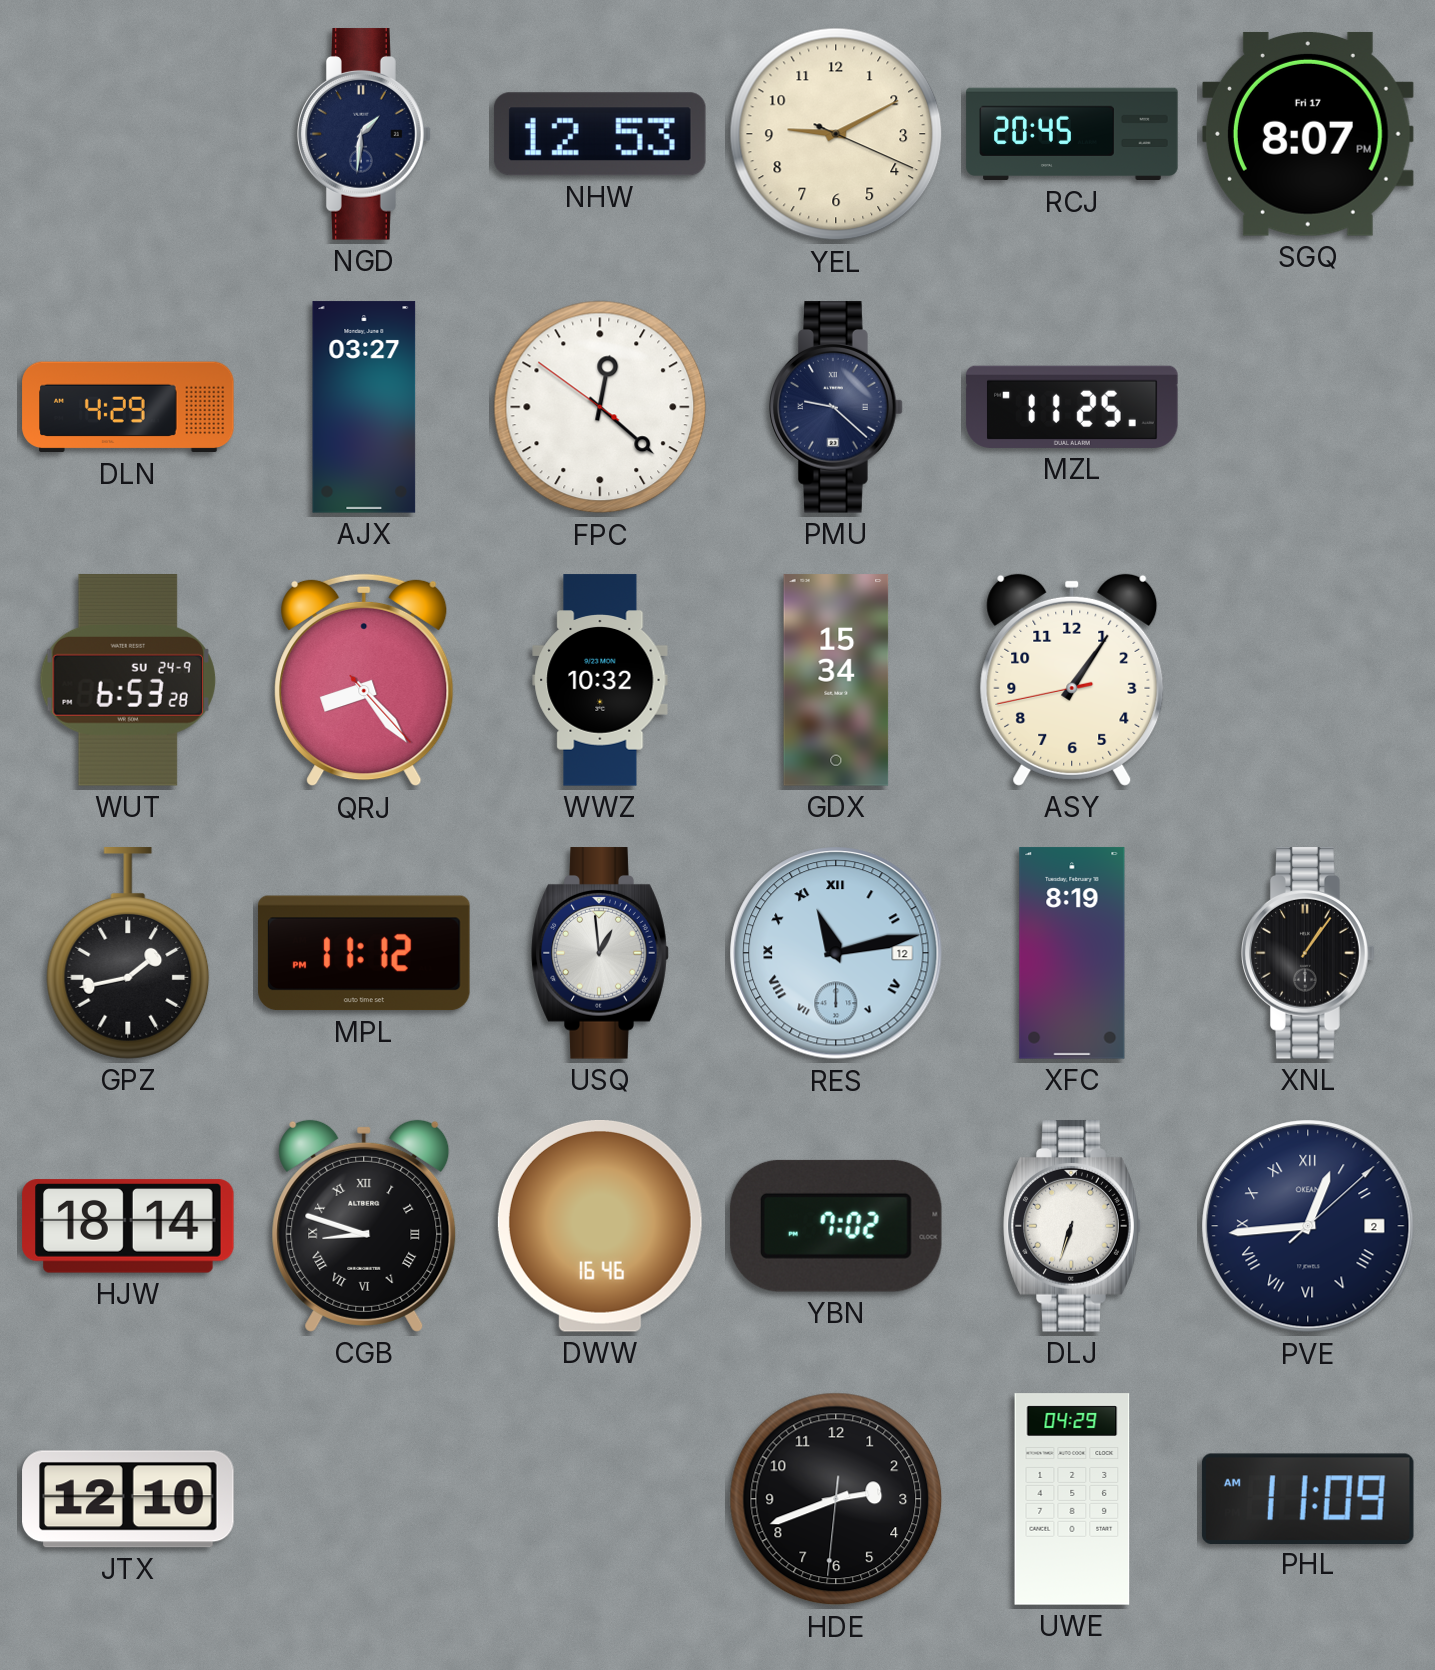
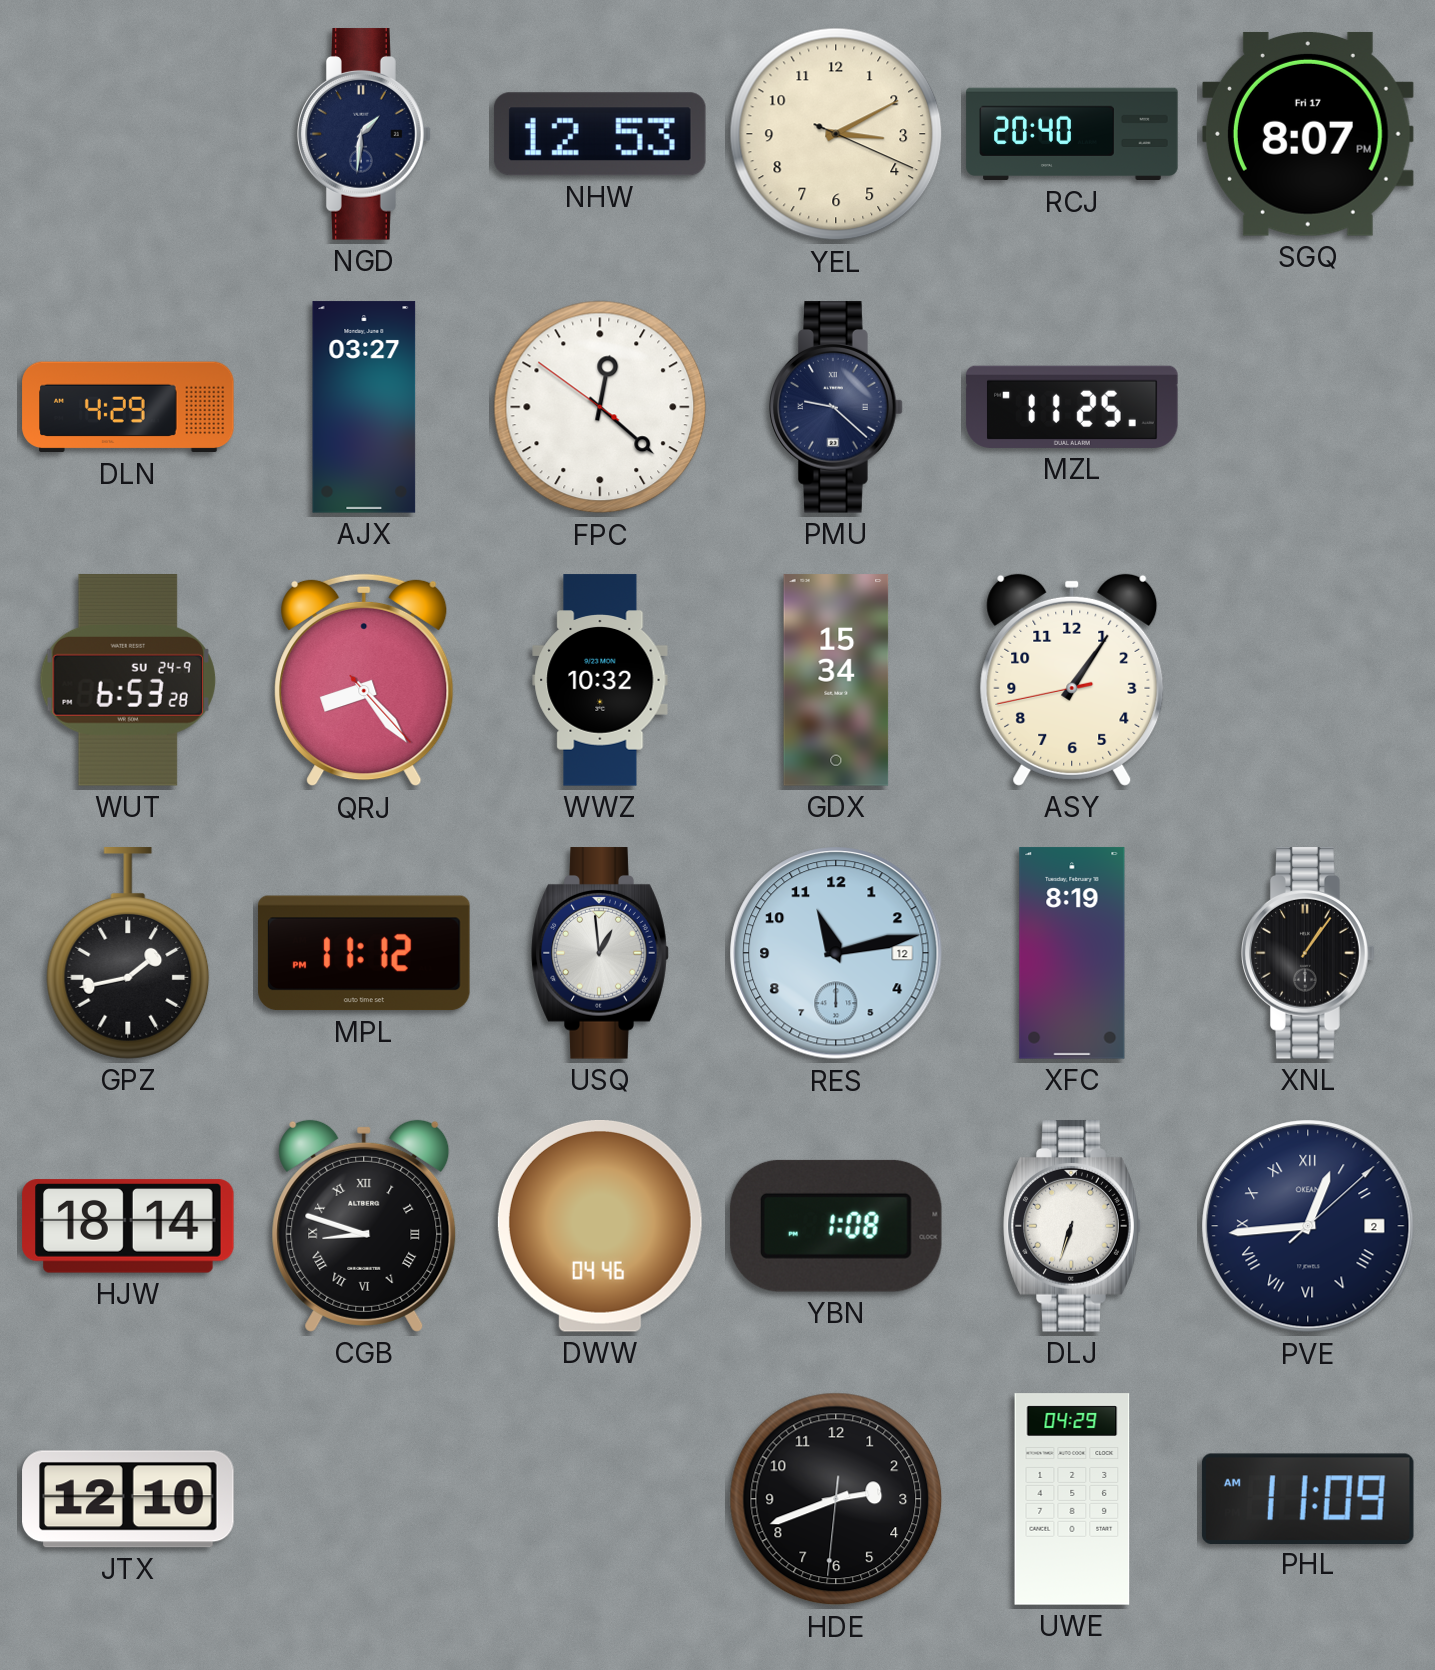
YEL: 9:10 -> 3:10 (836, 134)
RCJ: 20:45 -> 20:40 (1072, 134)
RES numerals: Roman -> Arabic (836, 953)
DWW: 16:46 -> 04:46 (600, 1226)
YBN: 7:02 -> 1:08 (836, 1226)
